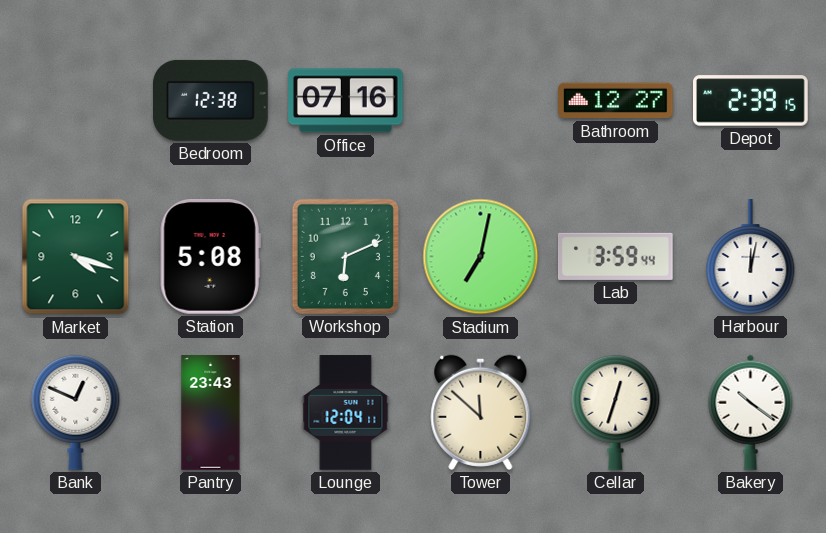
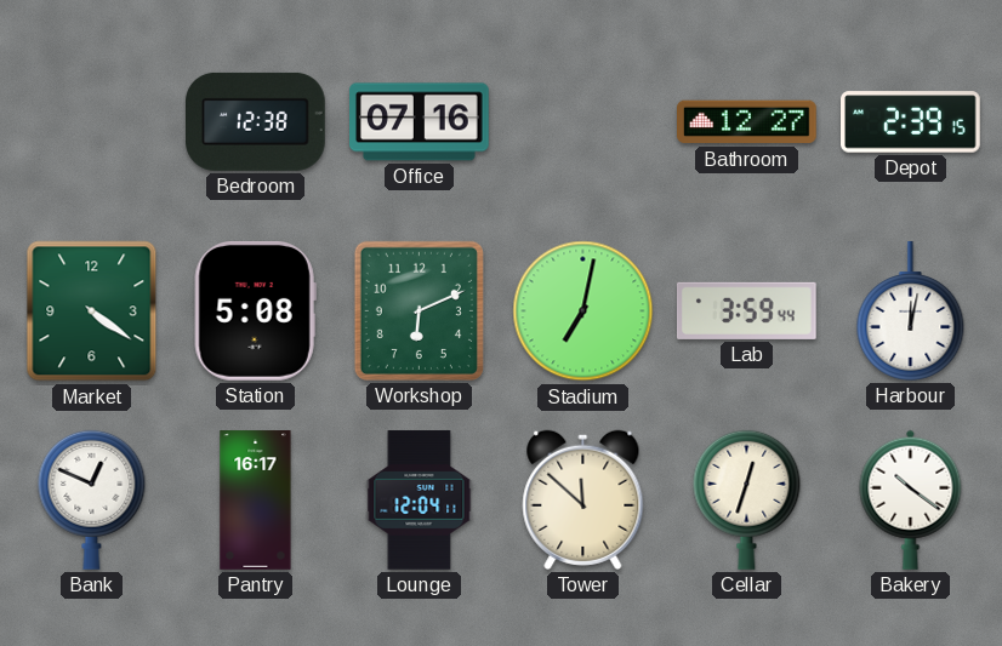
Market: 4:18 -> 4:21 (92, 311)
Pantry: 23:43 -> 16:17 (256, 501)
